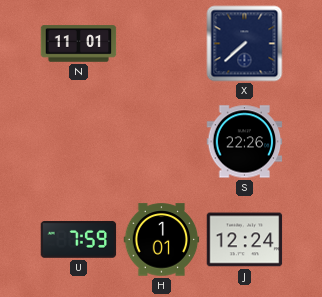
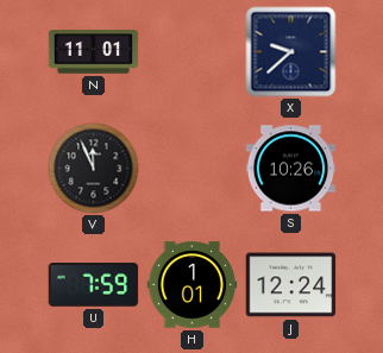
X: 7:38 -> 9:38 (291, 52)
V: none -> 11:56 (94, 169)
S: 22:26 -> 10:26 (291, 169)
